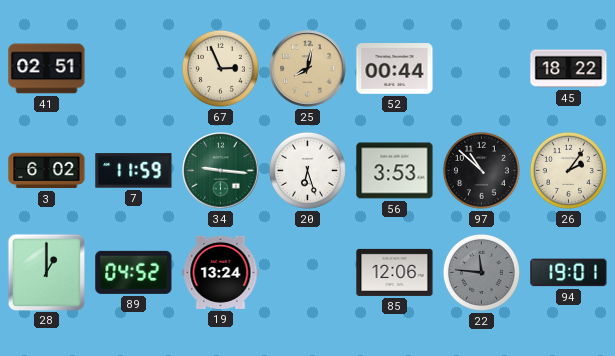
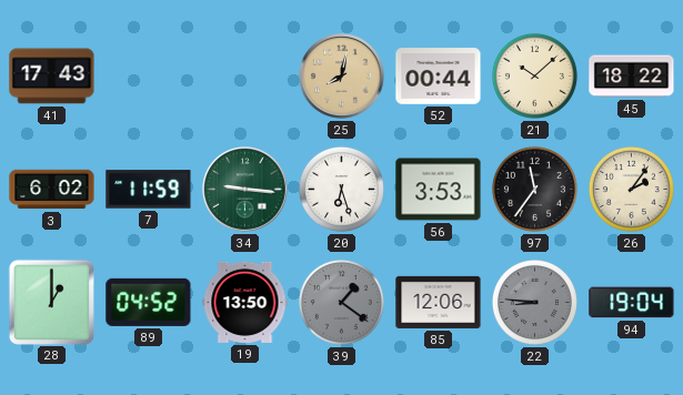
41: 02:51 -> 17:43 (52, 77)
67: 2:56 -> none (220, 68)
21: none -> 10:08 (534, 75)
97: 10:52 -> 11:36 (534, 189)
19: 13:24 -> 13:50 (245, 302)
39: none -> 1:21 (341, 302)
22: 11:46 -> 8:46 (534, 302)
94: 19:01 -> 19:04 (632, 303)
